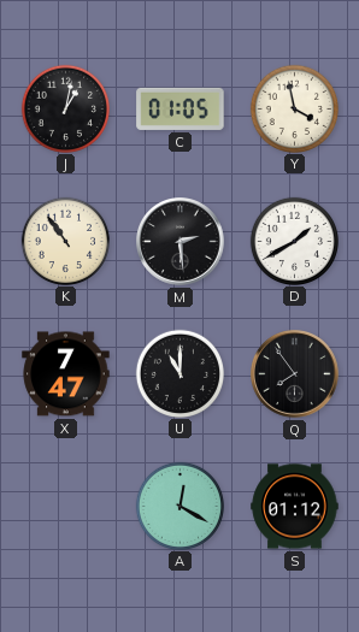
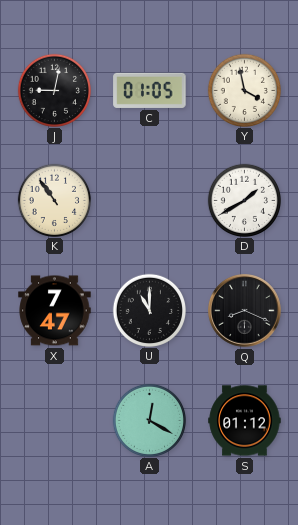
J: 1:02 -> 9:02 (54, 90)
M: 2:29 -> none (181, 242)
Q: 7:54 -> 8:19 (245, 311)
